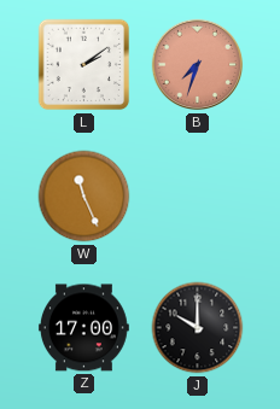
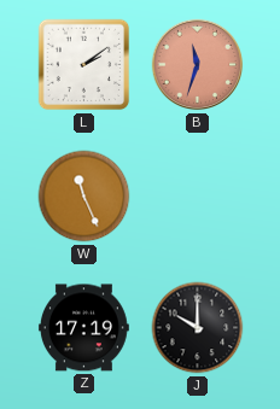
B: 7:33 -> 11:33 (198, 65)
Z: 17:00 -> 17:19 (83, 328)
